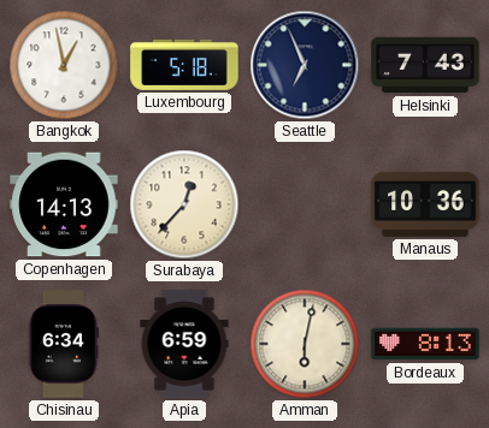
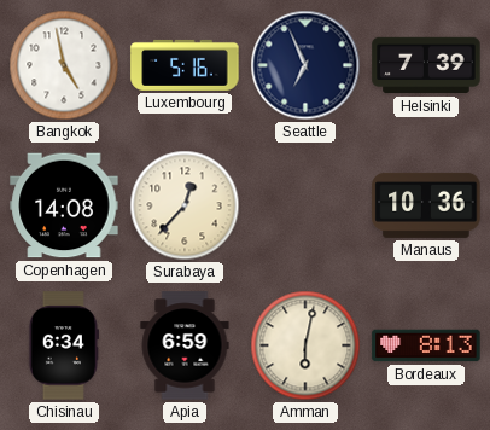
Bangkok: 12:58 -> 4:58 (64, 65)
Luxembourg: 5:18 -> 5:16 (185, 65)
Helsinki: 7:43 -> 7:39 (426, 65)
Copenhagen: 14:13 -> 14:08 (64, 205)
